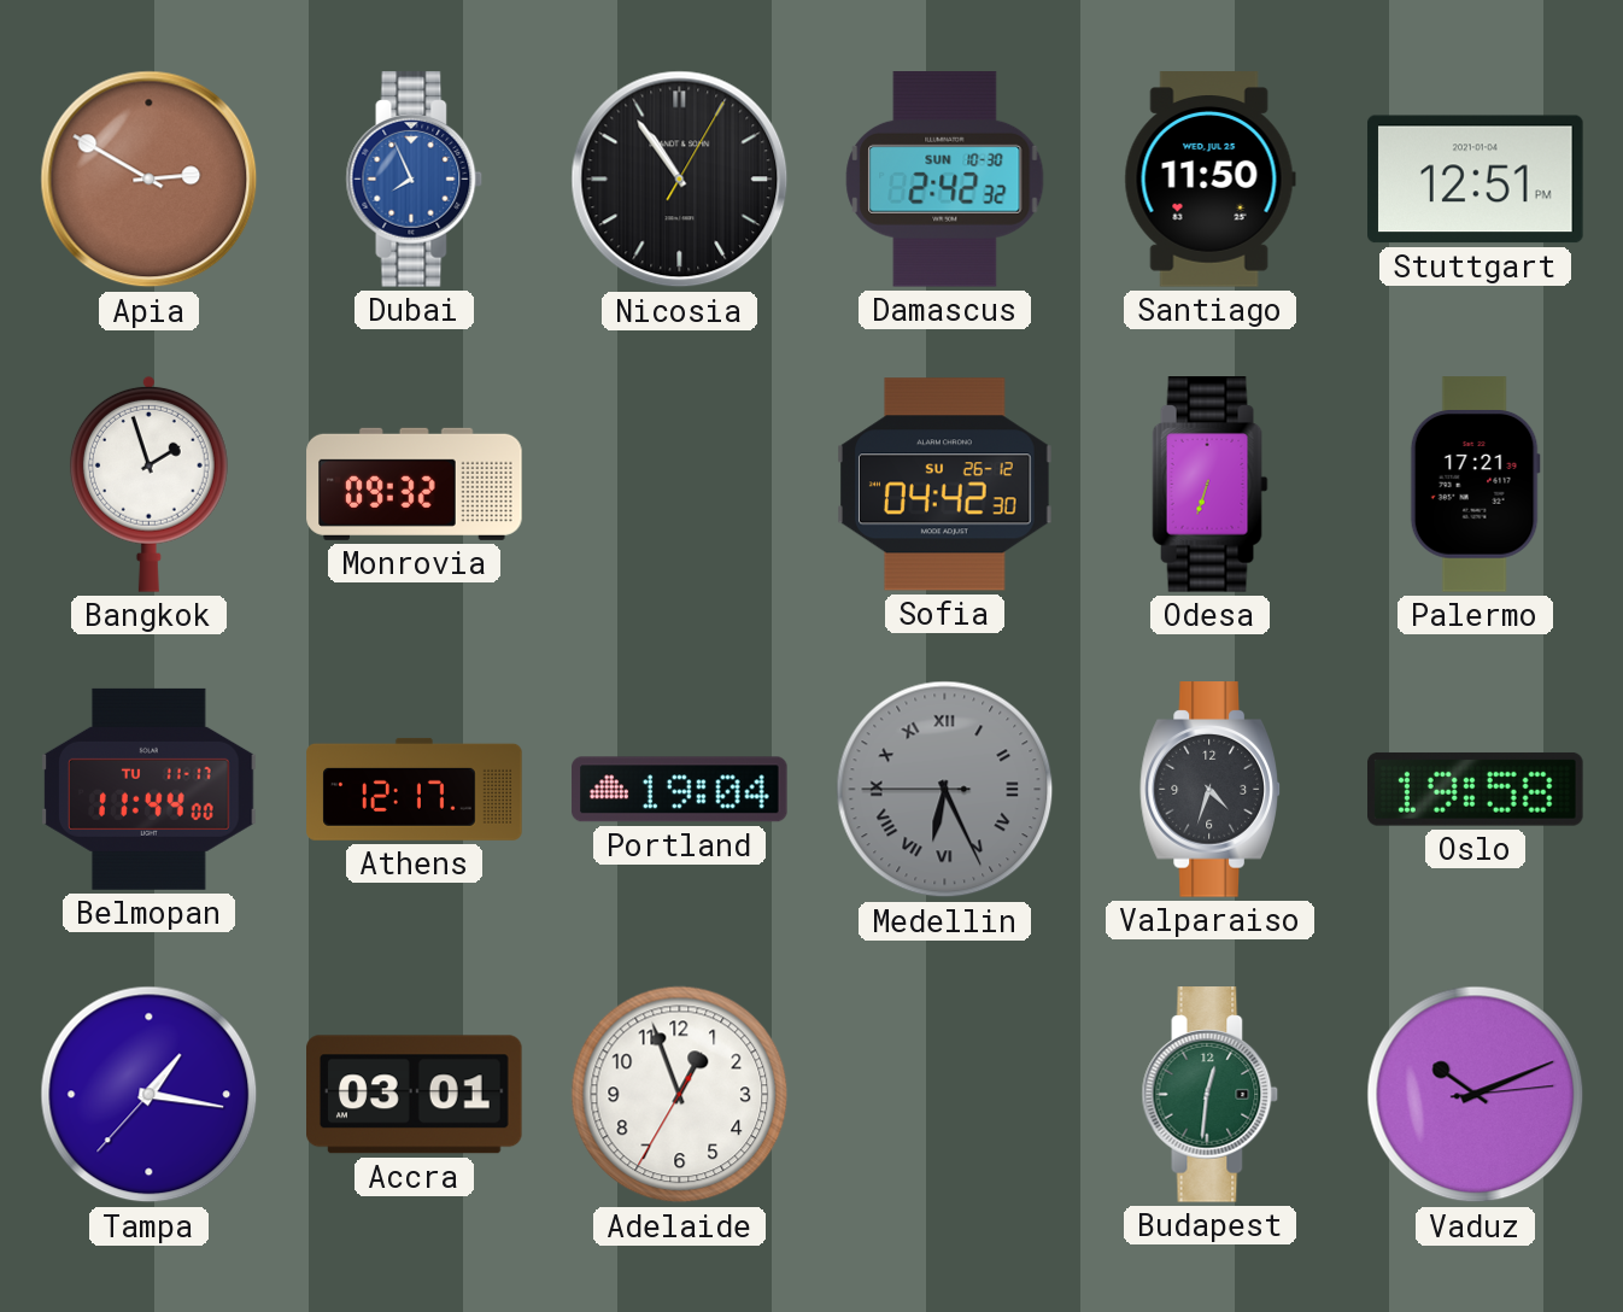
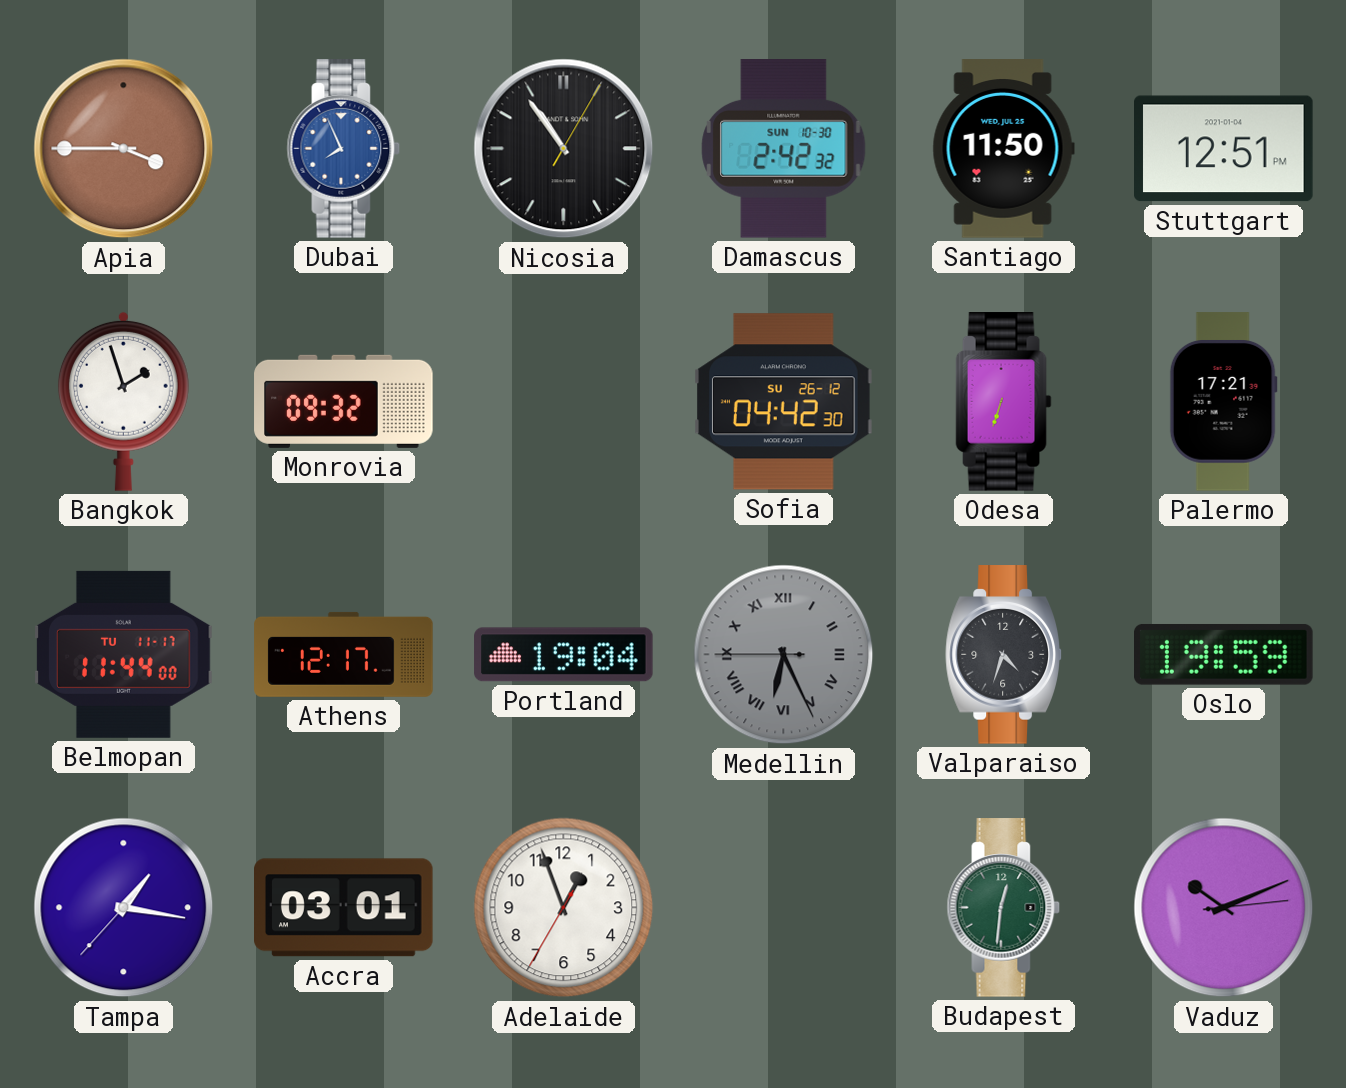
Apia: 2:50 -> 3:45 (124, 149)
Oslo: 19:58 -> 19:59 (1224, 655)
